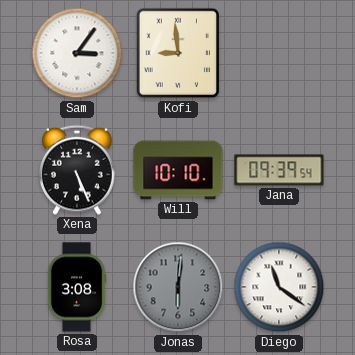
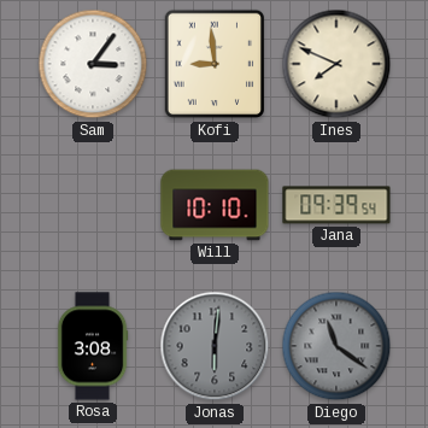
Ines: none -> 7:49 (336, 64)
Xena: 5:26 -> none (77, 170)
Diego dial: white -> grey (336, 346)
